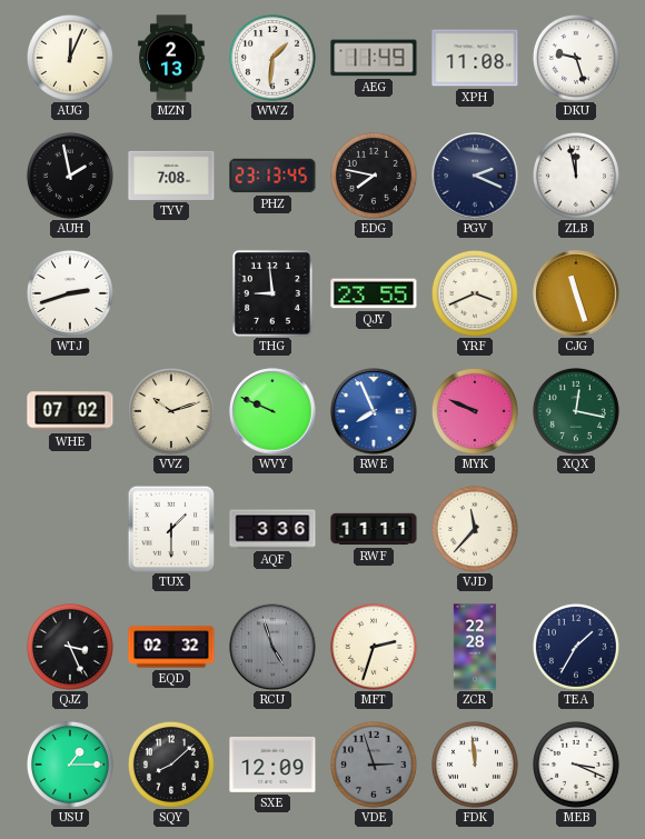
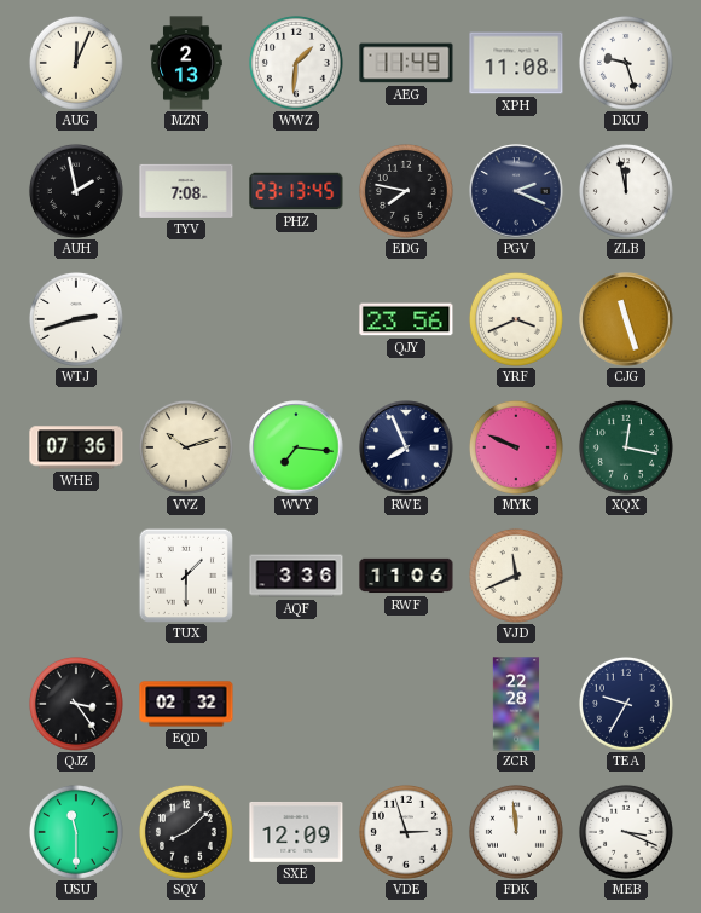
THG: 8:59 -> none (272, 293)
QJY: 23:55 -> 23:56 (406, 319)
WHE: 07:02 -> 07:36 (76, 447)
WVY: 9:49 -> 7:16 (296, 447)
RWE dial: blue -> navy (406, 447)
RWF: 11:11 -> 11:06 (406, 576)
VJD: 11:37 -> 11:41 (516, 576)
QJZ: 3:26 -> 3:24 (76, 704)
RCU: 4:57 -> none (272, 647)
MFT: 2:33 -> none (374, 647)
TEA: 1:35 -> 9:35 (626, 704)
USU: 1:15 -> 11:30 (76, 832)
VDE dial: grey -> white (406, 832)
